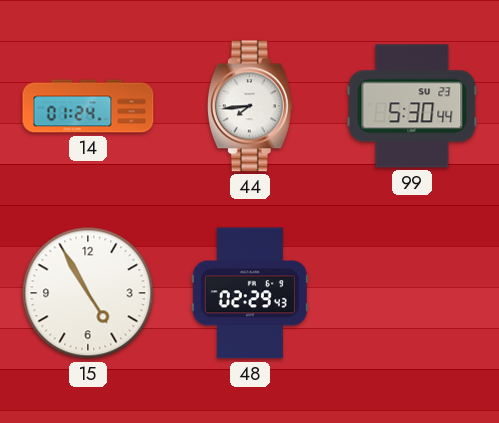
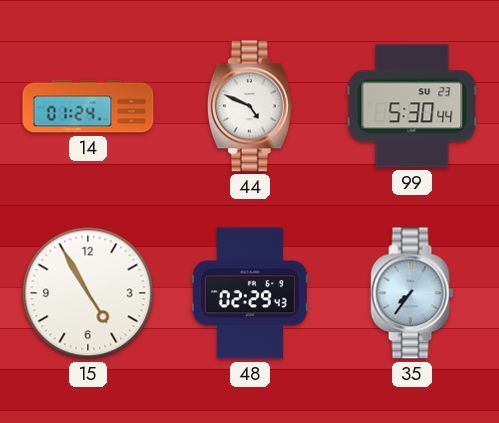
44: 7:44 -> 4:49 (250, 106)
35: none -> 7:36 (412, 293)
